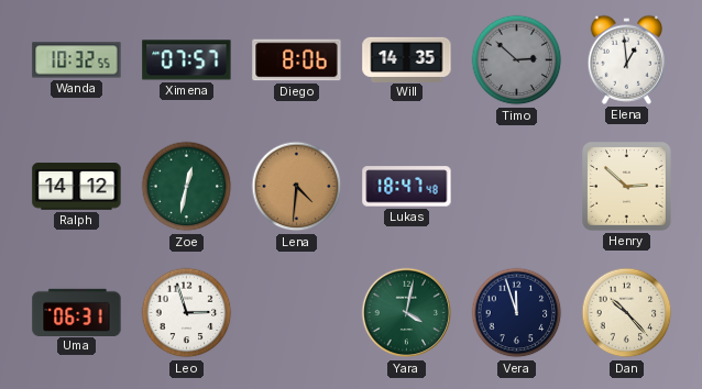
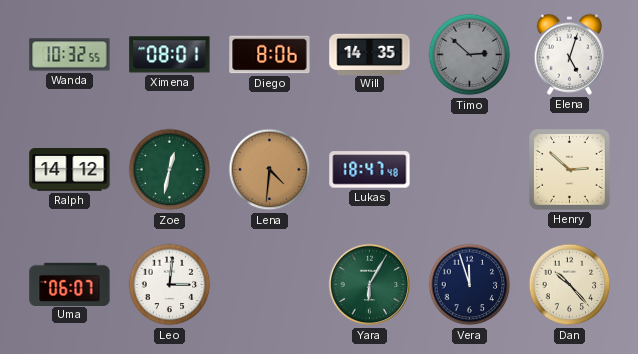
Ximena: 07:57 -> 08:01 (170, 55)
Elena: 12:59 -> 5:03 (570, 54)
Uma: 06:31 -> 06:07 (70, 284)
Leo: 2:57 -> 3:01 (170, 285)
Yara: 4:02 -> 6:05 (370, 285)
